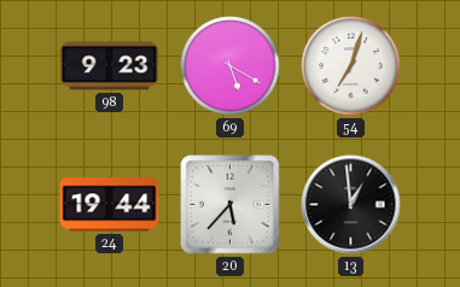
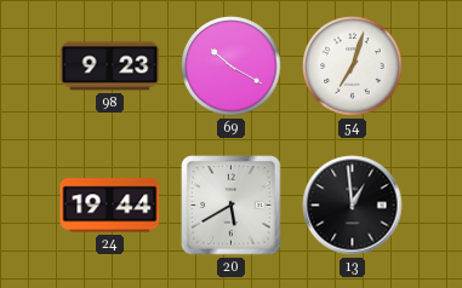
69: 5:20 -> 10:20 (232, 67)
20: 5:37 -> 5:40 (232, 206)
